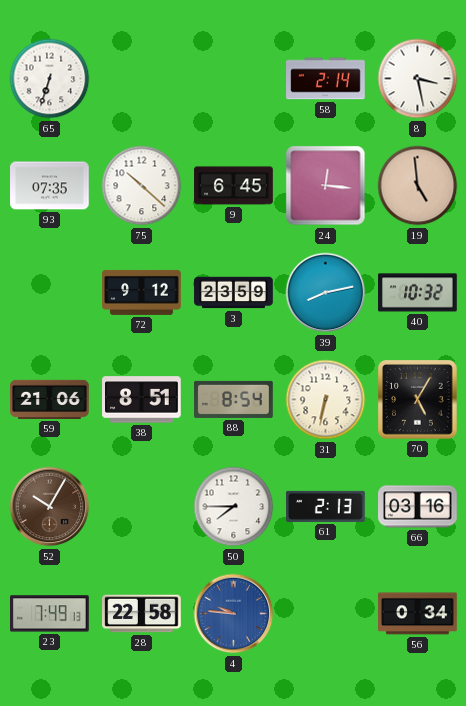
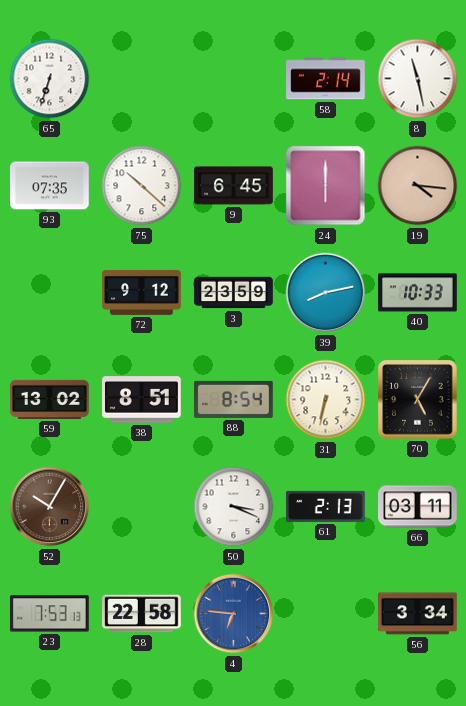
8: 3:28 -> 11:28 (418, 79)
24: 12:16 -> 6:00 (326, 186)
19: 4:59 -> 4:16 (418, 186)
40: 10:32 -> 10:33 (418, 293)
59: 21:06 -> 13:02 (50, 399)
50: 7:45 -> 3:19 (234, 507)
66: 03:16 -> 03:11 (418, 507)
23: 7:49 -> 7:53 (50, 614)
4: 9:46 -> 6:46 (234, 614)
56: 0:34 -> 3:34 (418, 614)
